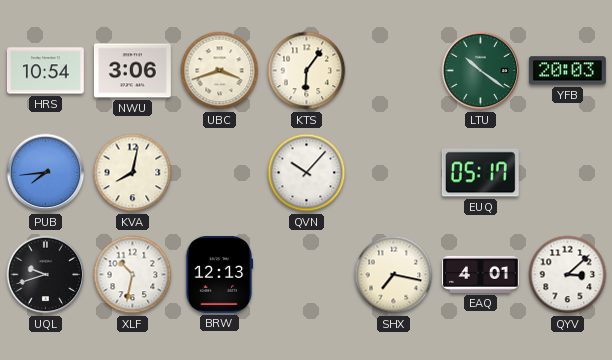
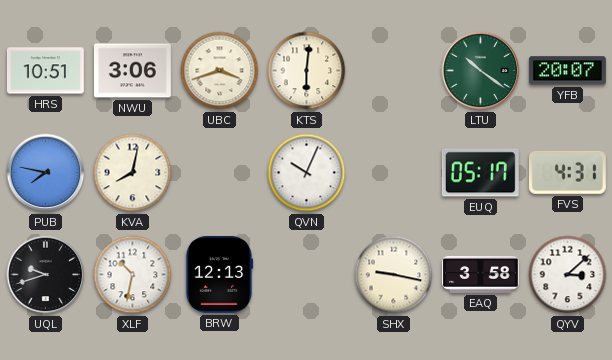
HRS: 10:54 -> 10:51 (45, 71)
KTS: 6:06 -> 6:01 (307, 71)
YFB: 20:03 -> 20:07 (567, 71)
PUB: 7:44 -> 7:47 (46, 173)
QVN: 10:07 -> 10:04 (307, 173)
FVS: none -> 4:31 (567, 172)
SHX: 7:17 -> 9:17 (394, 275)
EAQ: 4:01 -> 3:58 (480, 274)
